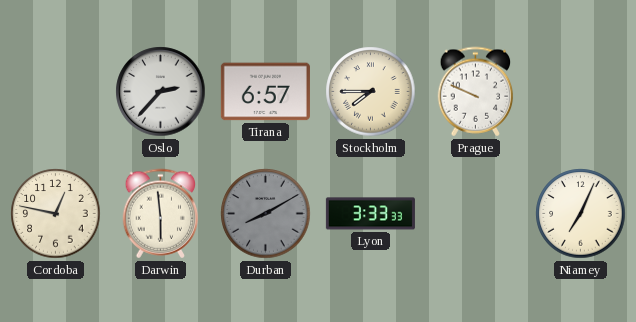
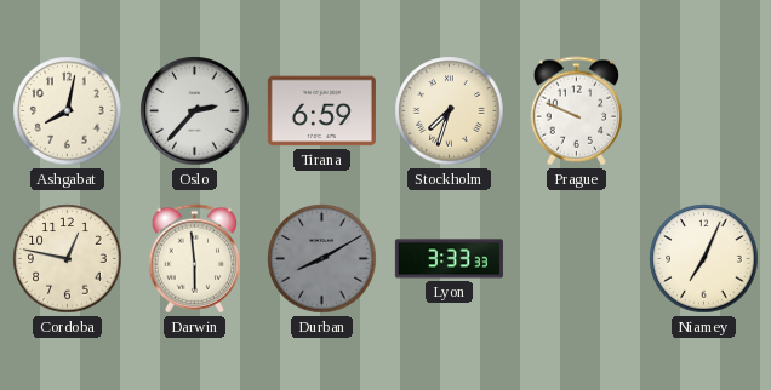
Ashgabat: none -> 8:02 (68, 111)
Tirana: 6:57 -> 6:59 (321, 111)
Stockholm: 7:45 -> 7:33 (450, 111)
